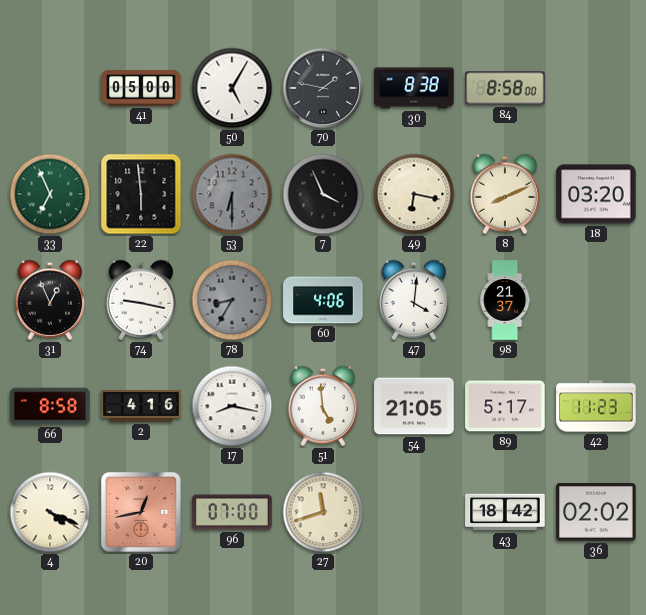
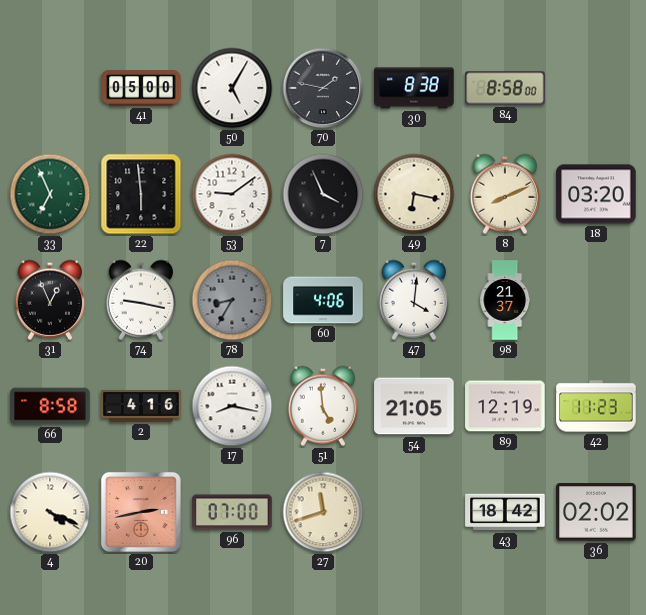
53: 6:30 -> 9:09 (232, 194)
53 dial: grey -> white (232, 194)
89: 5:17 -> 12:19 (505, 406)
20: 12:43 -> 2:43 (141, 512)
